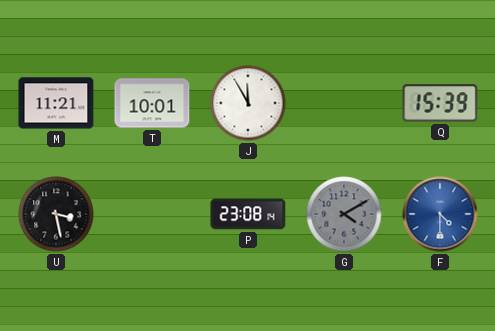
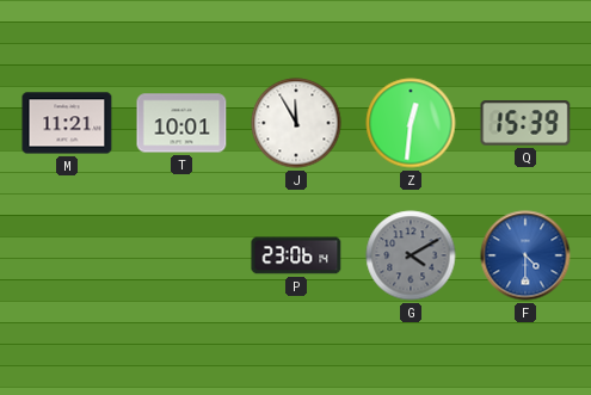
Z: none -> 12:31 (411, 123)
U: 3:28 -> none (56, 214)
P: 23:08 -> 23:06 (296, 255)
